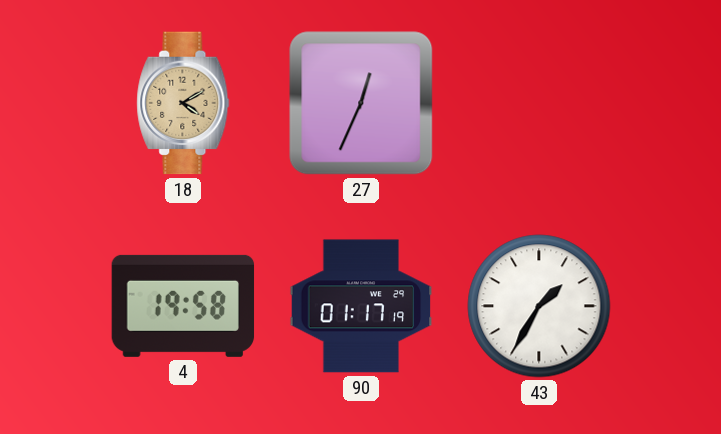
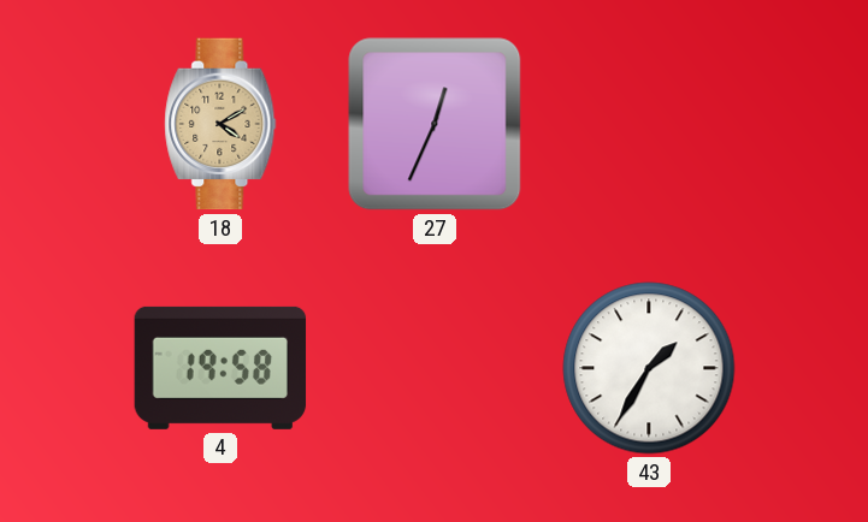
90: 01:17 -> none (361, 306)
